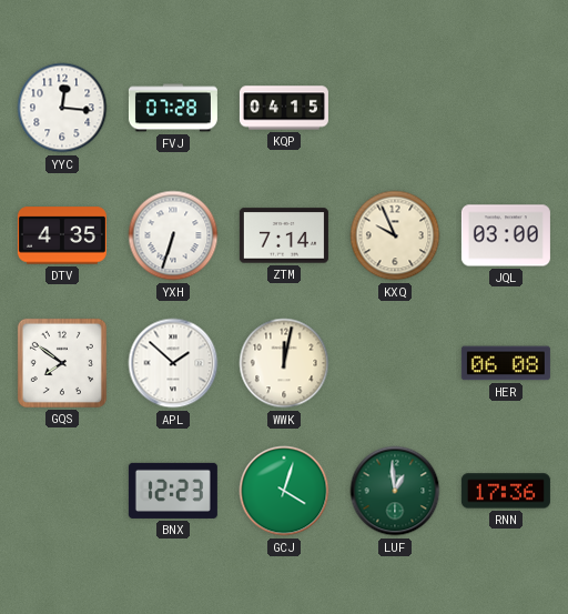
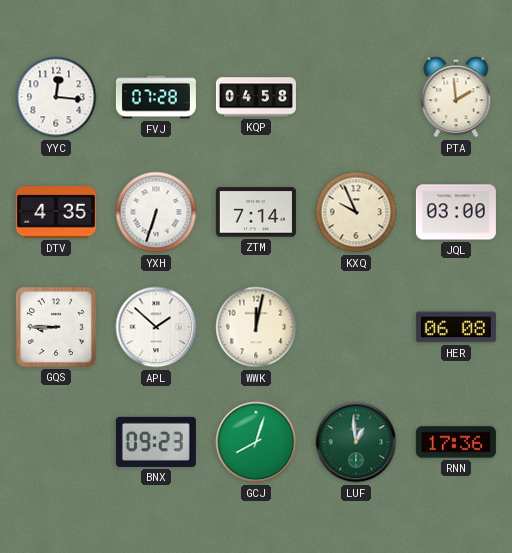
KQP: 04:15 -> 04:58 (256, 97)
PTA: none -> 1:59 (456, 97)
GQS: 7:51 -> 8:45 (56, 327)
BNX: 12:23 -> 09:23 (156, 442)
GCJ: 4:03 -> 8:03 (256, 442)
